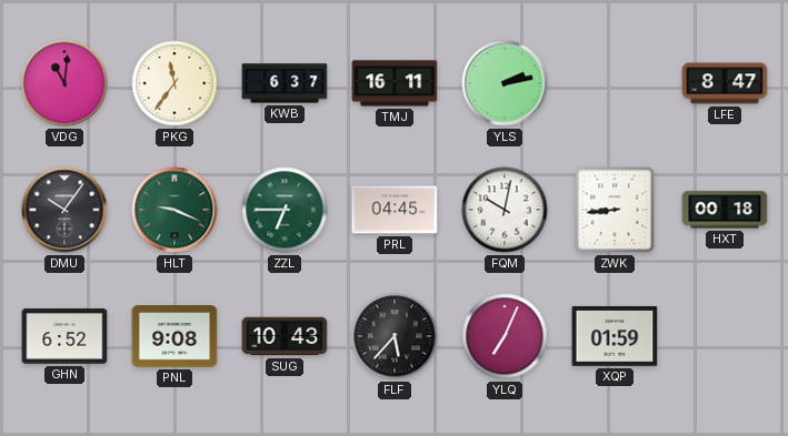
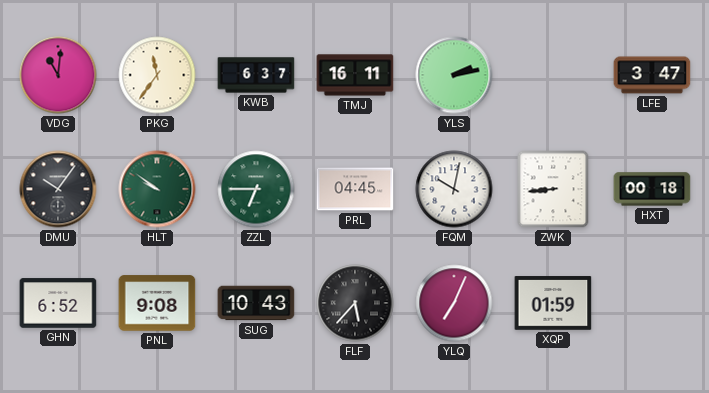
LFE: 8:47 -> 3:47 (652, 75)
HLT: 9:19 -> 9:51 (157, 189)
